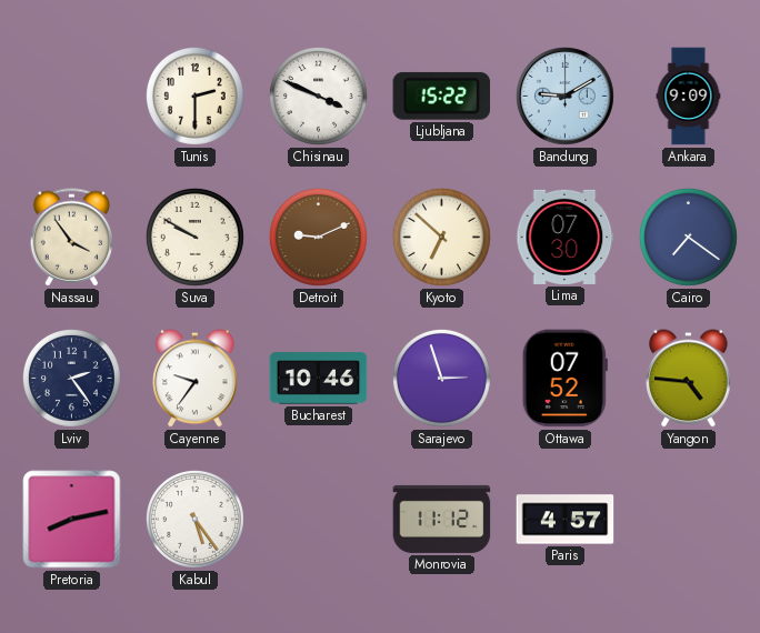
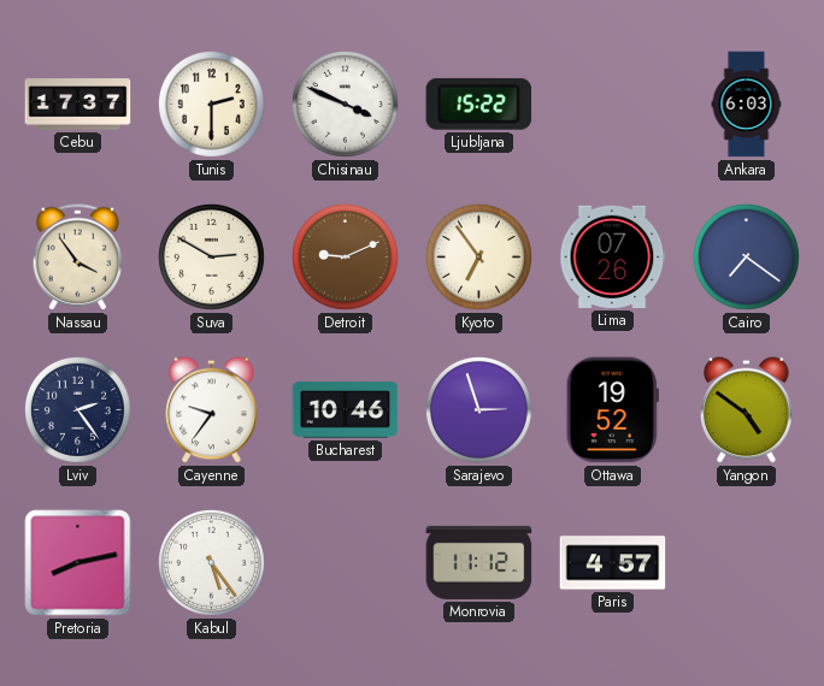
Cebu: none -> 17:37 (78, 105)
Bandung: 9:10 -> none (564, 96)
Ankara: 9:09 -> 6:03 (747, 105)
Suva: 9:50 -> 2:50 (211, 256)
Kyoto: 6:52 -> 6:54 (478, 256)
Lima: 07:30 -> 07:26 (613, 256)
Ottawa: 07:52 -> 19:52 (612, 410)
Yangon: 4:46 -> 4:51 (747, 410)
